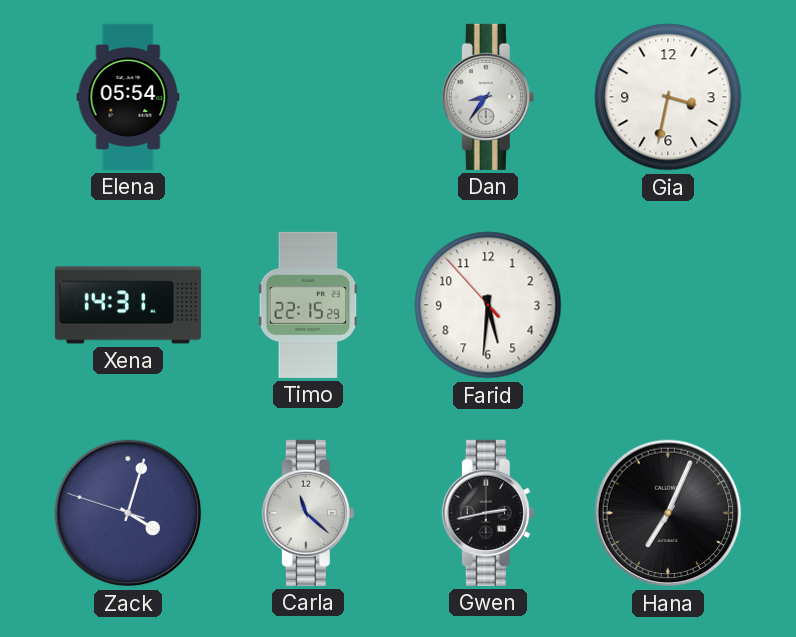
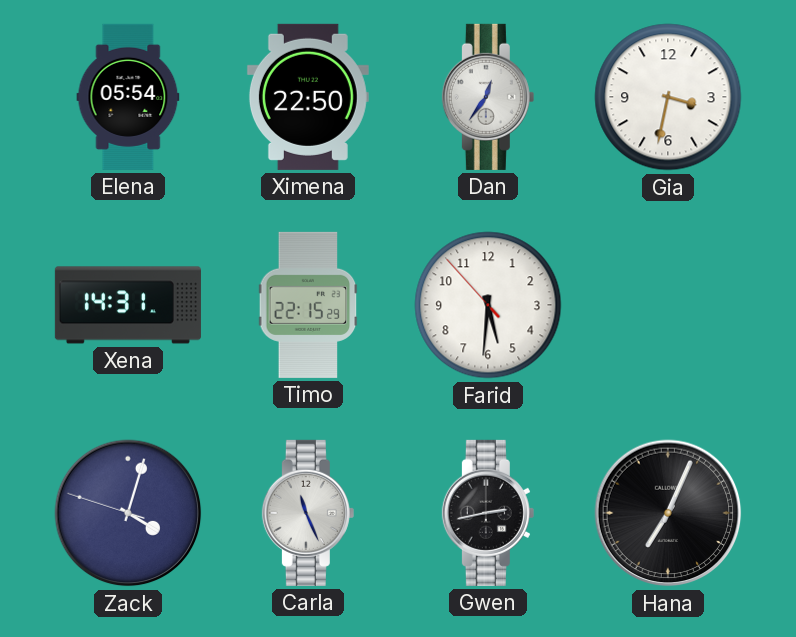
Ximena: none -> 22:50 (308, 97)
Dan: 8:36 -> 12:36 (488, 97)
Carla: 11:22 -> 11:26 (308, 513)
